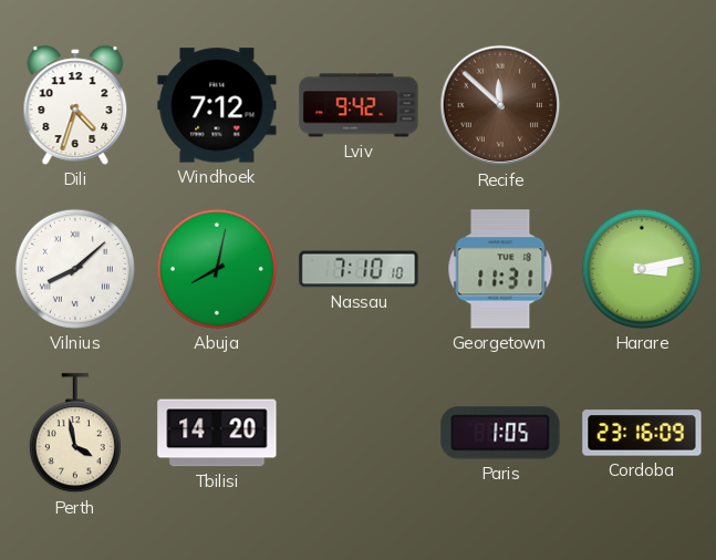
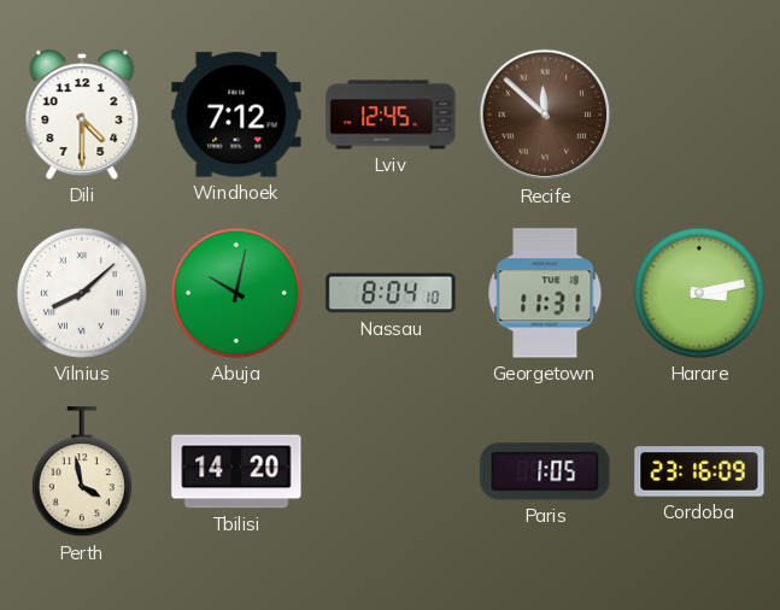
Dili: 4:33 -> 4:30 (82, 115)
Lviv: 9:42 -> 12:45 (391, 115)
Abuja: 8:02 -> 10:02 (236, 293)
Nassau: 7:10 -> 8:04 (391, 293)
